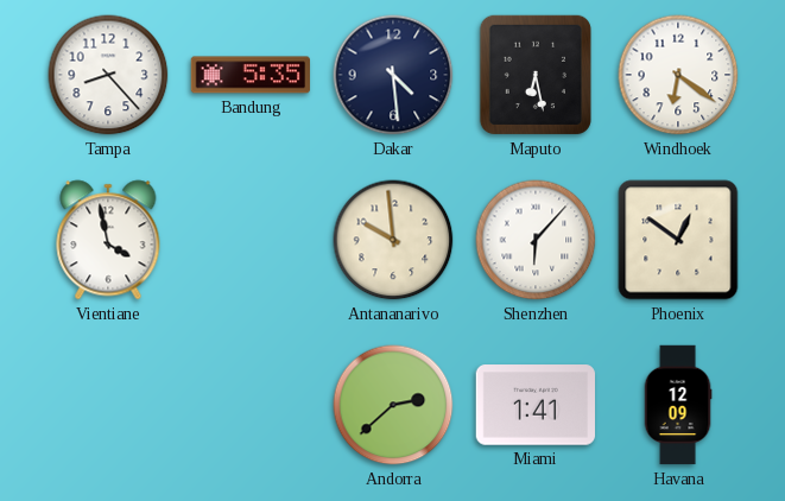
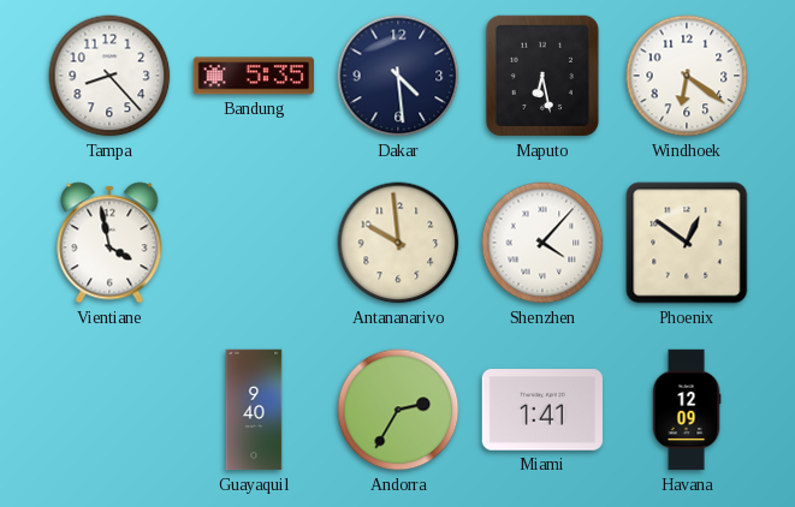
Shenzhen: 6:07 -> 4:07 (542, 243)
Guayaquil: none -> 9:40 (254, 410)
Andorra: 2:38 -> 2:35 (398, 410)
